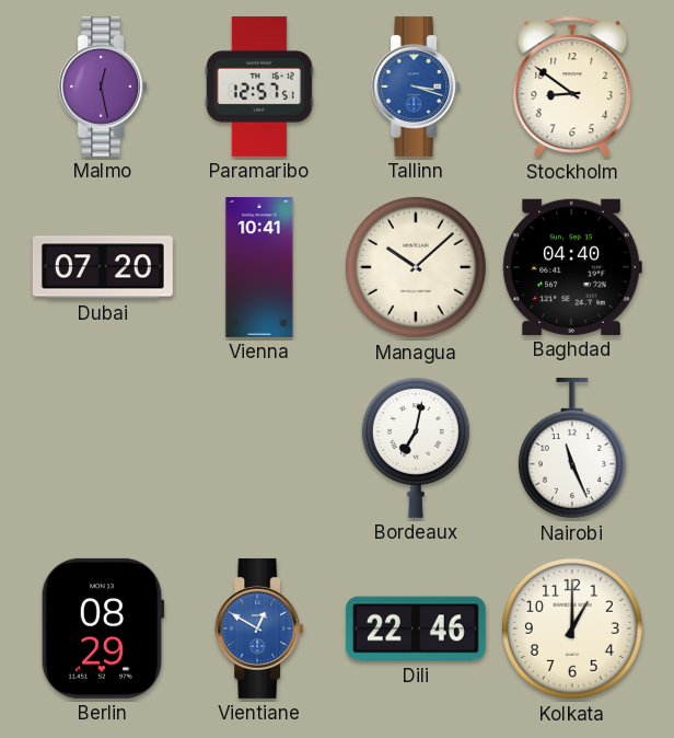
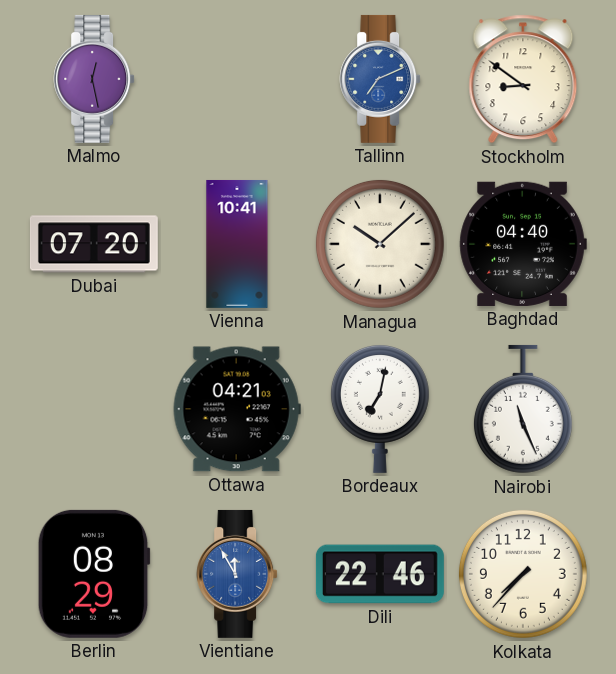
Paramaribo: 12:57 -> none (259, 87)
Tallinn: 3:18 -> 7:11 (380, 79)
Ottawa: none -> 04:21 (237, 409)
Vientiane: 12:50 -> 11:55 (237, 574)
Kolkata: 1:00 -> 7:37 (523, 574)
